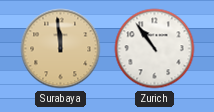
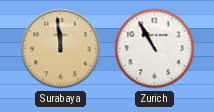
Zurich: 10:54 -> 10:55 (155, 49)
